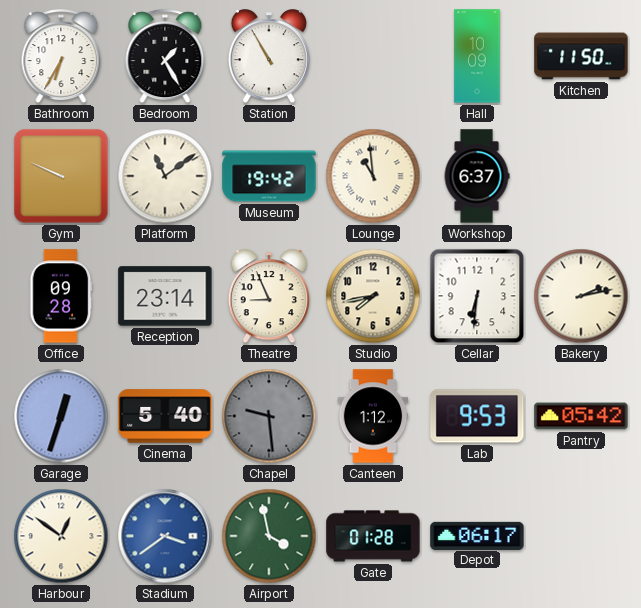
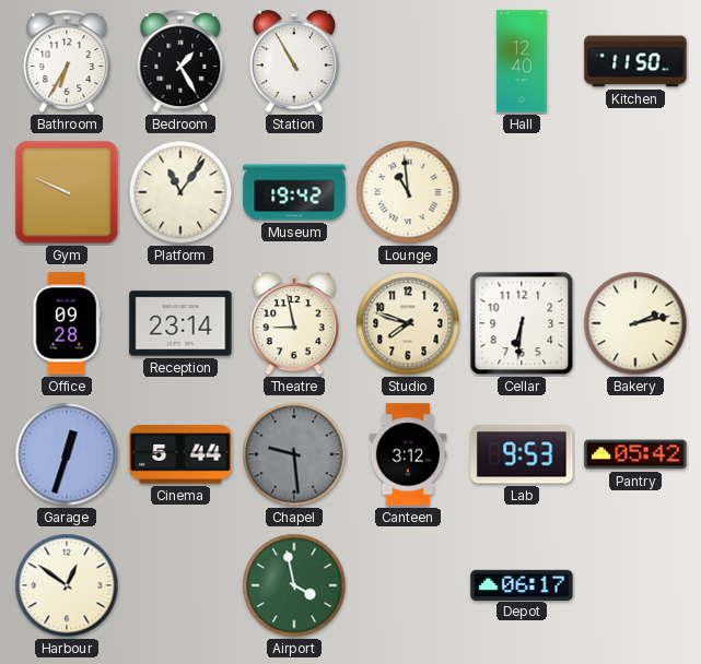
Hall: 10:09 -> 12:40 (522, 61)
Platform: 11:09 -> 11:06 (180, 192)
Workshop: 6:37 -> none (477, 176)
Theatre: 8:56 -> 8:58 (293, 324)
Studio: 7:43 -> 7:48 (408, 323)
Cinema: 5:40 -> 5:44 (180, 454)
Canteen: 1:12 -> 3:12 (408, 454)
Stadium: 3:39 -> none (165, 536)
Gate: 01:28 -> none (373, 536)
